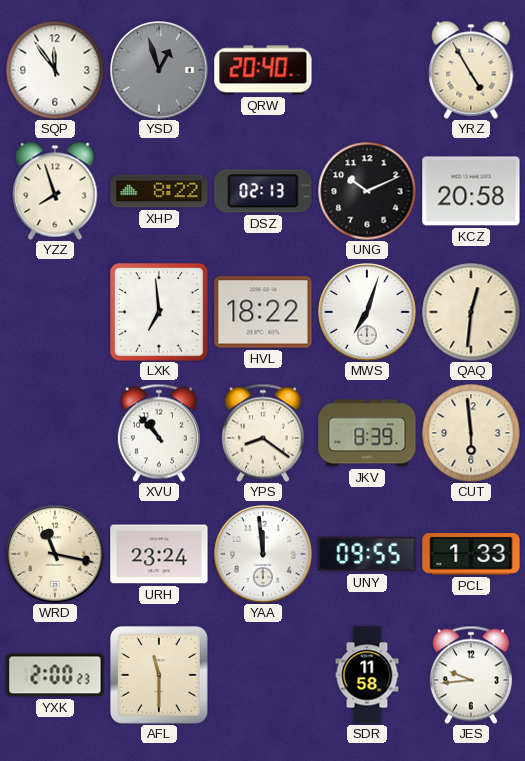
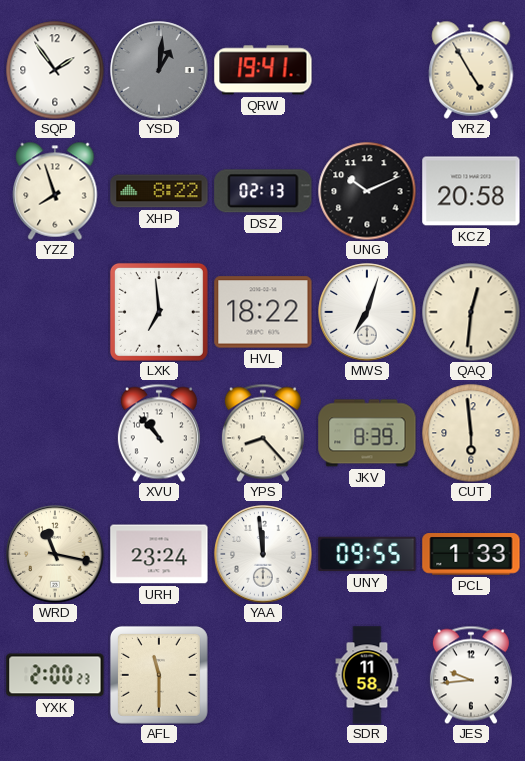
SQP: 11:54 -> 1:54 (55, 70)
YSD: 12:57 -> 1:01 (159, 70)
QRW: 20:40 -> 19:41 (263, 70)
YPS: 8:21 -> 8:23 (263, 433)
